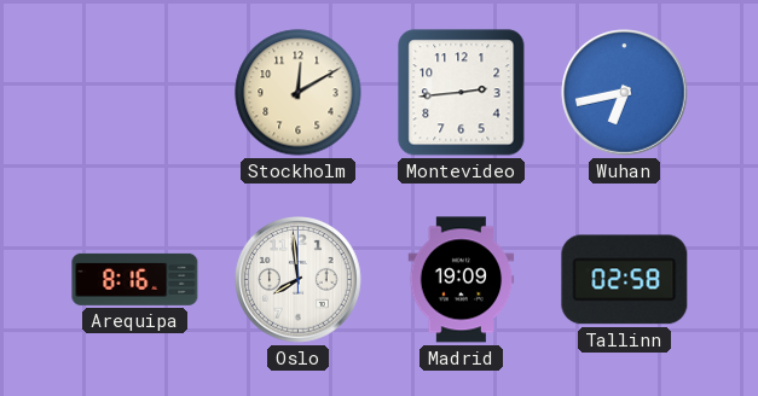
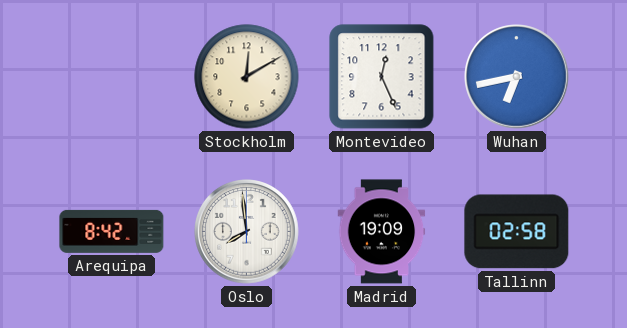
Montevideo: 2:44 -> 12:26 (382, 77)
Arequipa: 8:16 -> 8:42 (112, 231)
